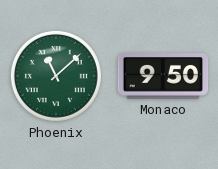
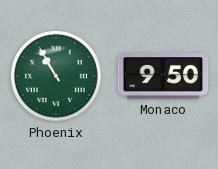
Phoenix: 11:08 -> 10:55 (56, 76)
